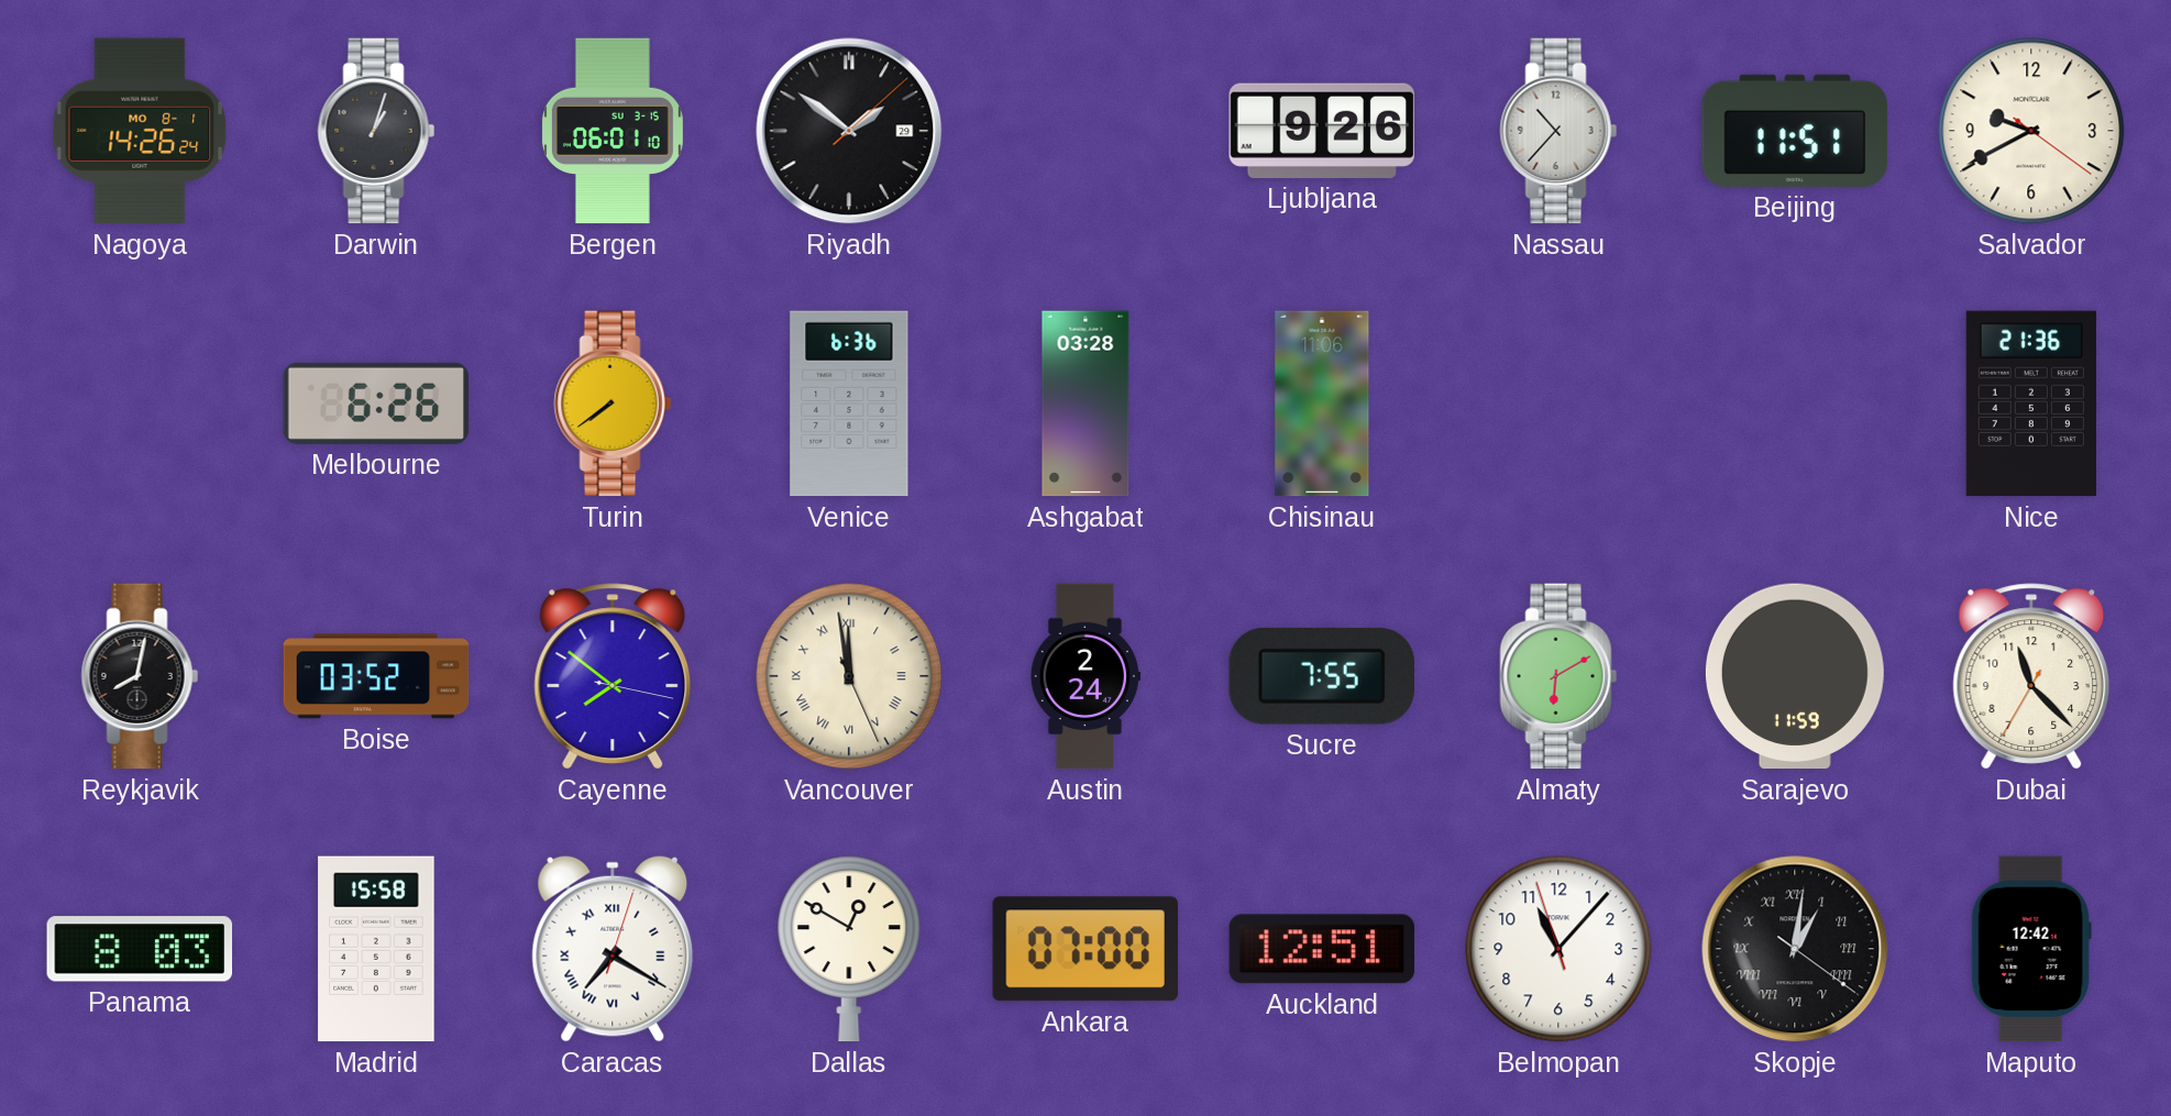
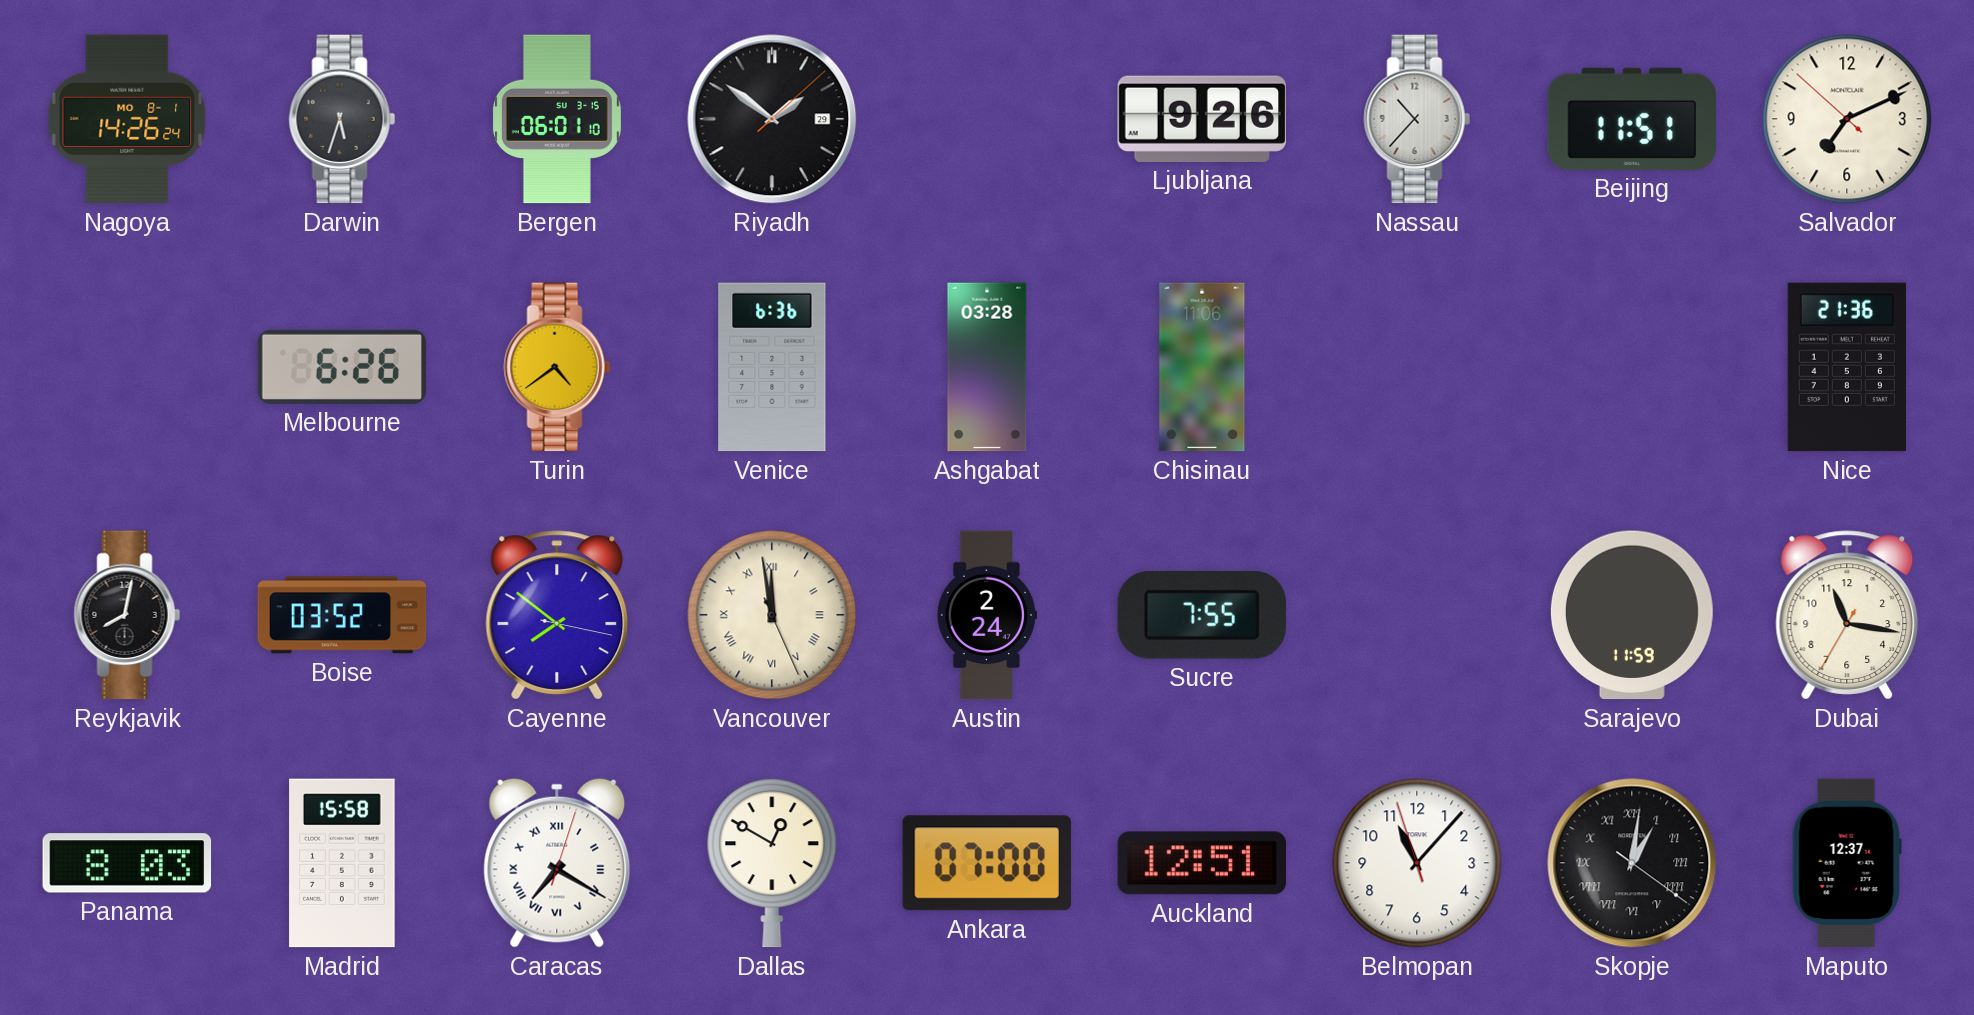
Darwin: 1:03 -> 5:33 (342, 119)
Salvador: 9:40 -> 7:10 (1847, 119)
Turin: 7:39 -> 4:39 (557, 367)
Almaty: 6:10 -> none (1558, 676)
Dubai: 11:22 -> 11:16 (1847, 615)
Maputo: 12:42 -> 12:37 (1847, 863)
